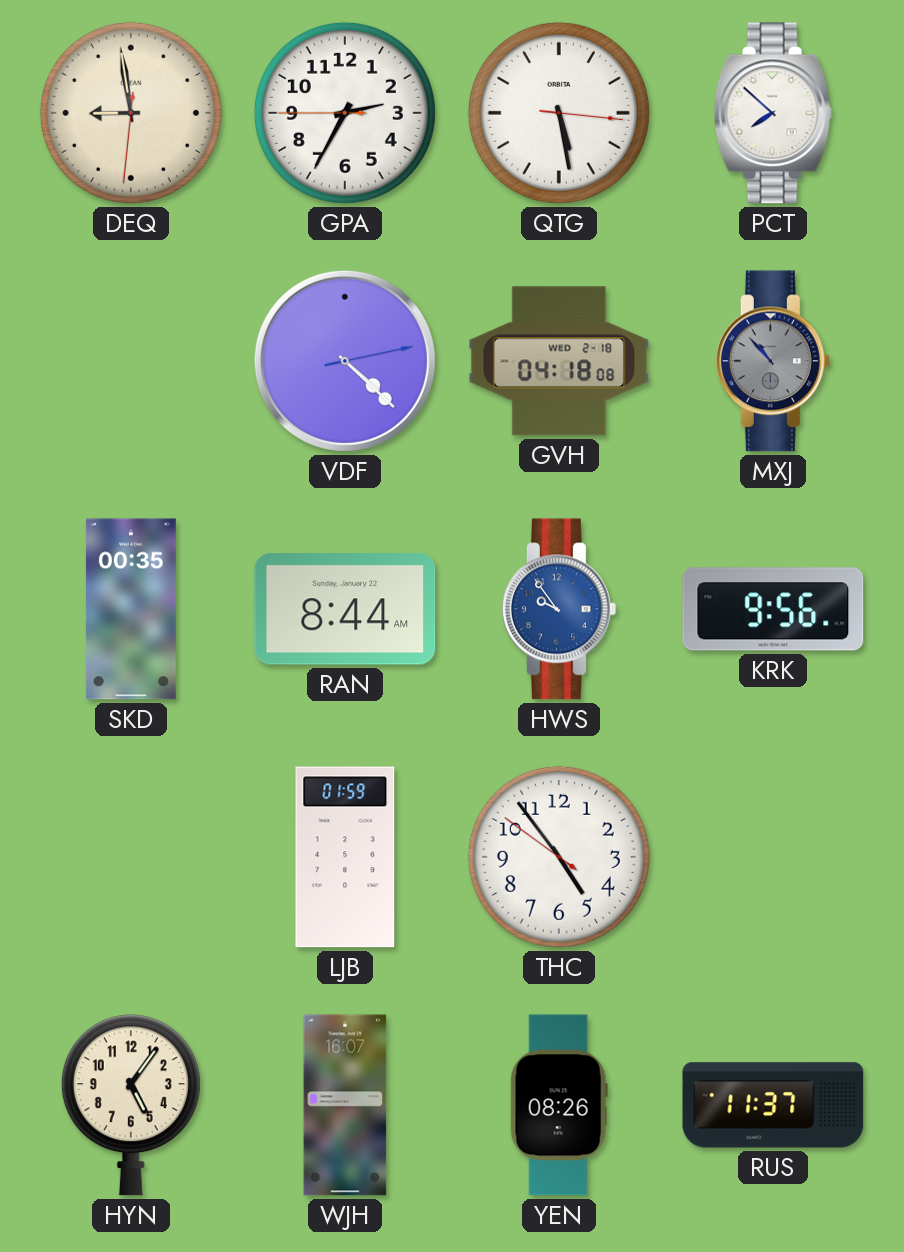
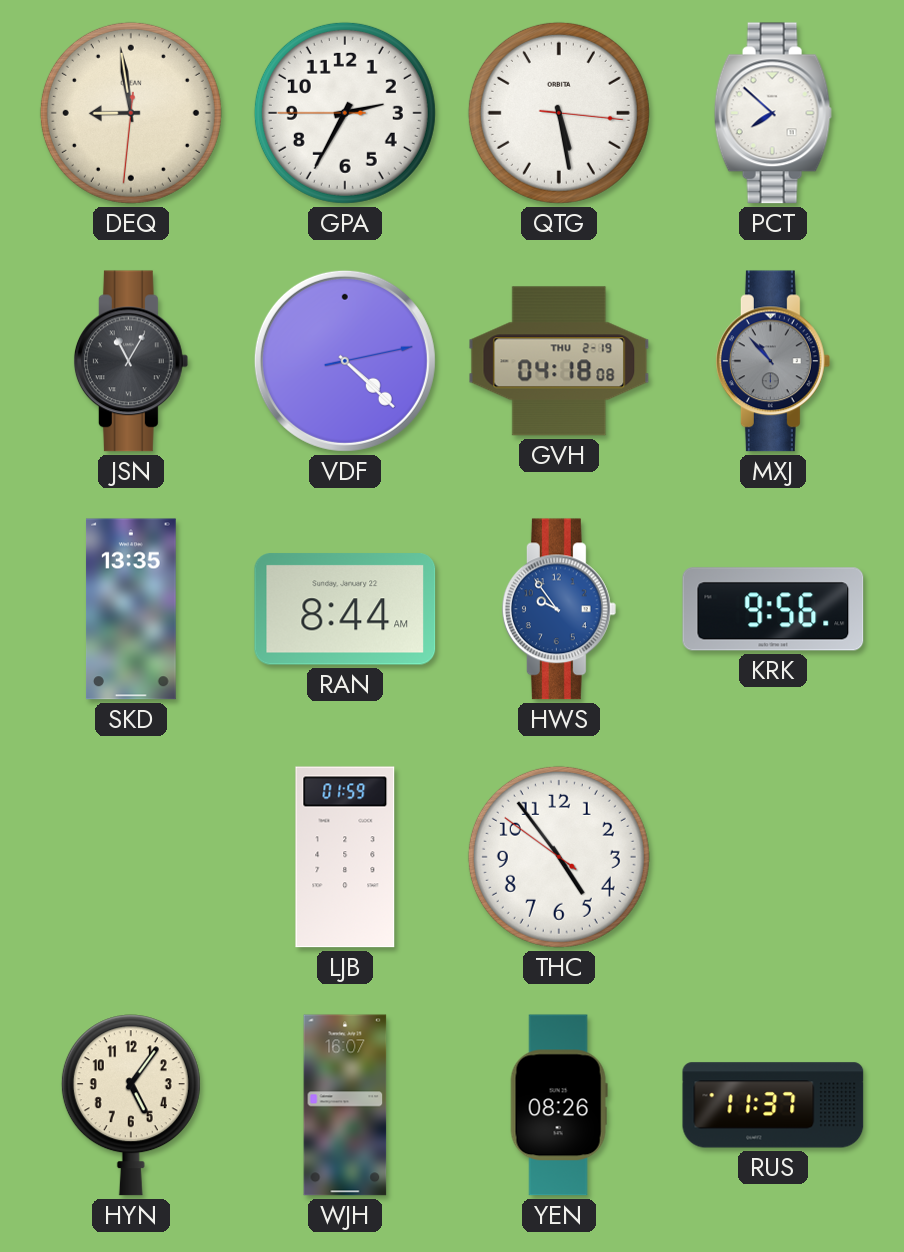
JSN: none -> 11:05 (131, 361)
GVH date: WED 2-18 -> THU 2-19 (559, 361)
SKD: 00:35 -> 13:35 (131, 609)
